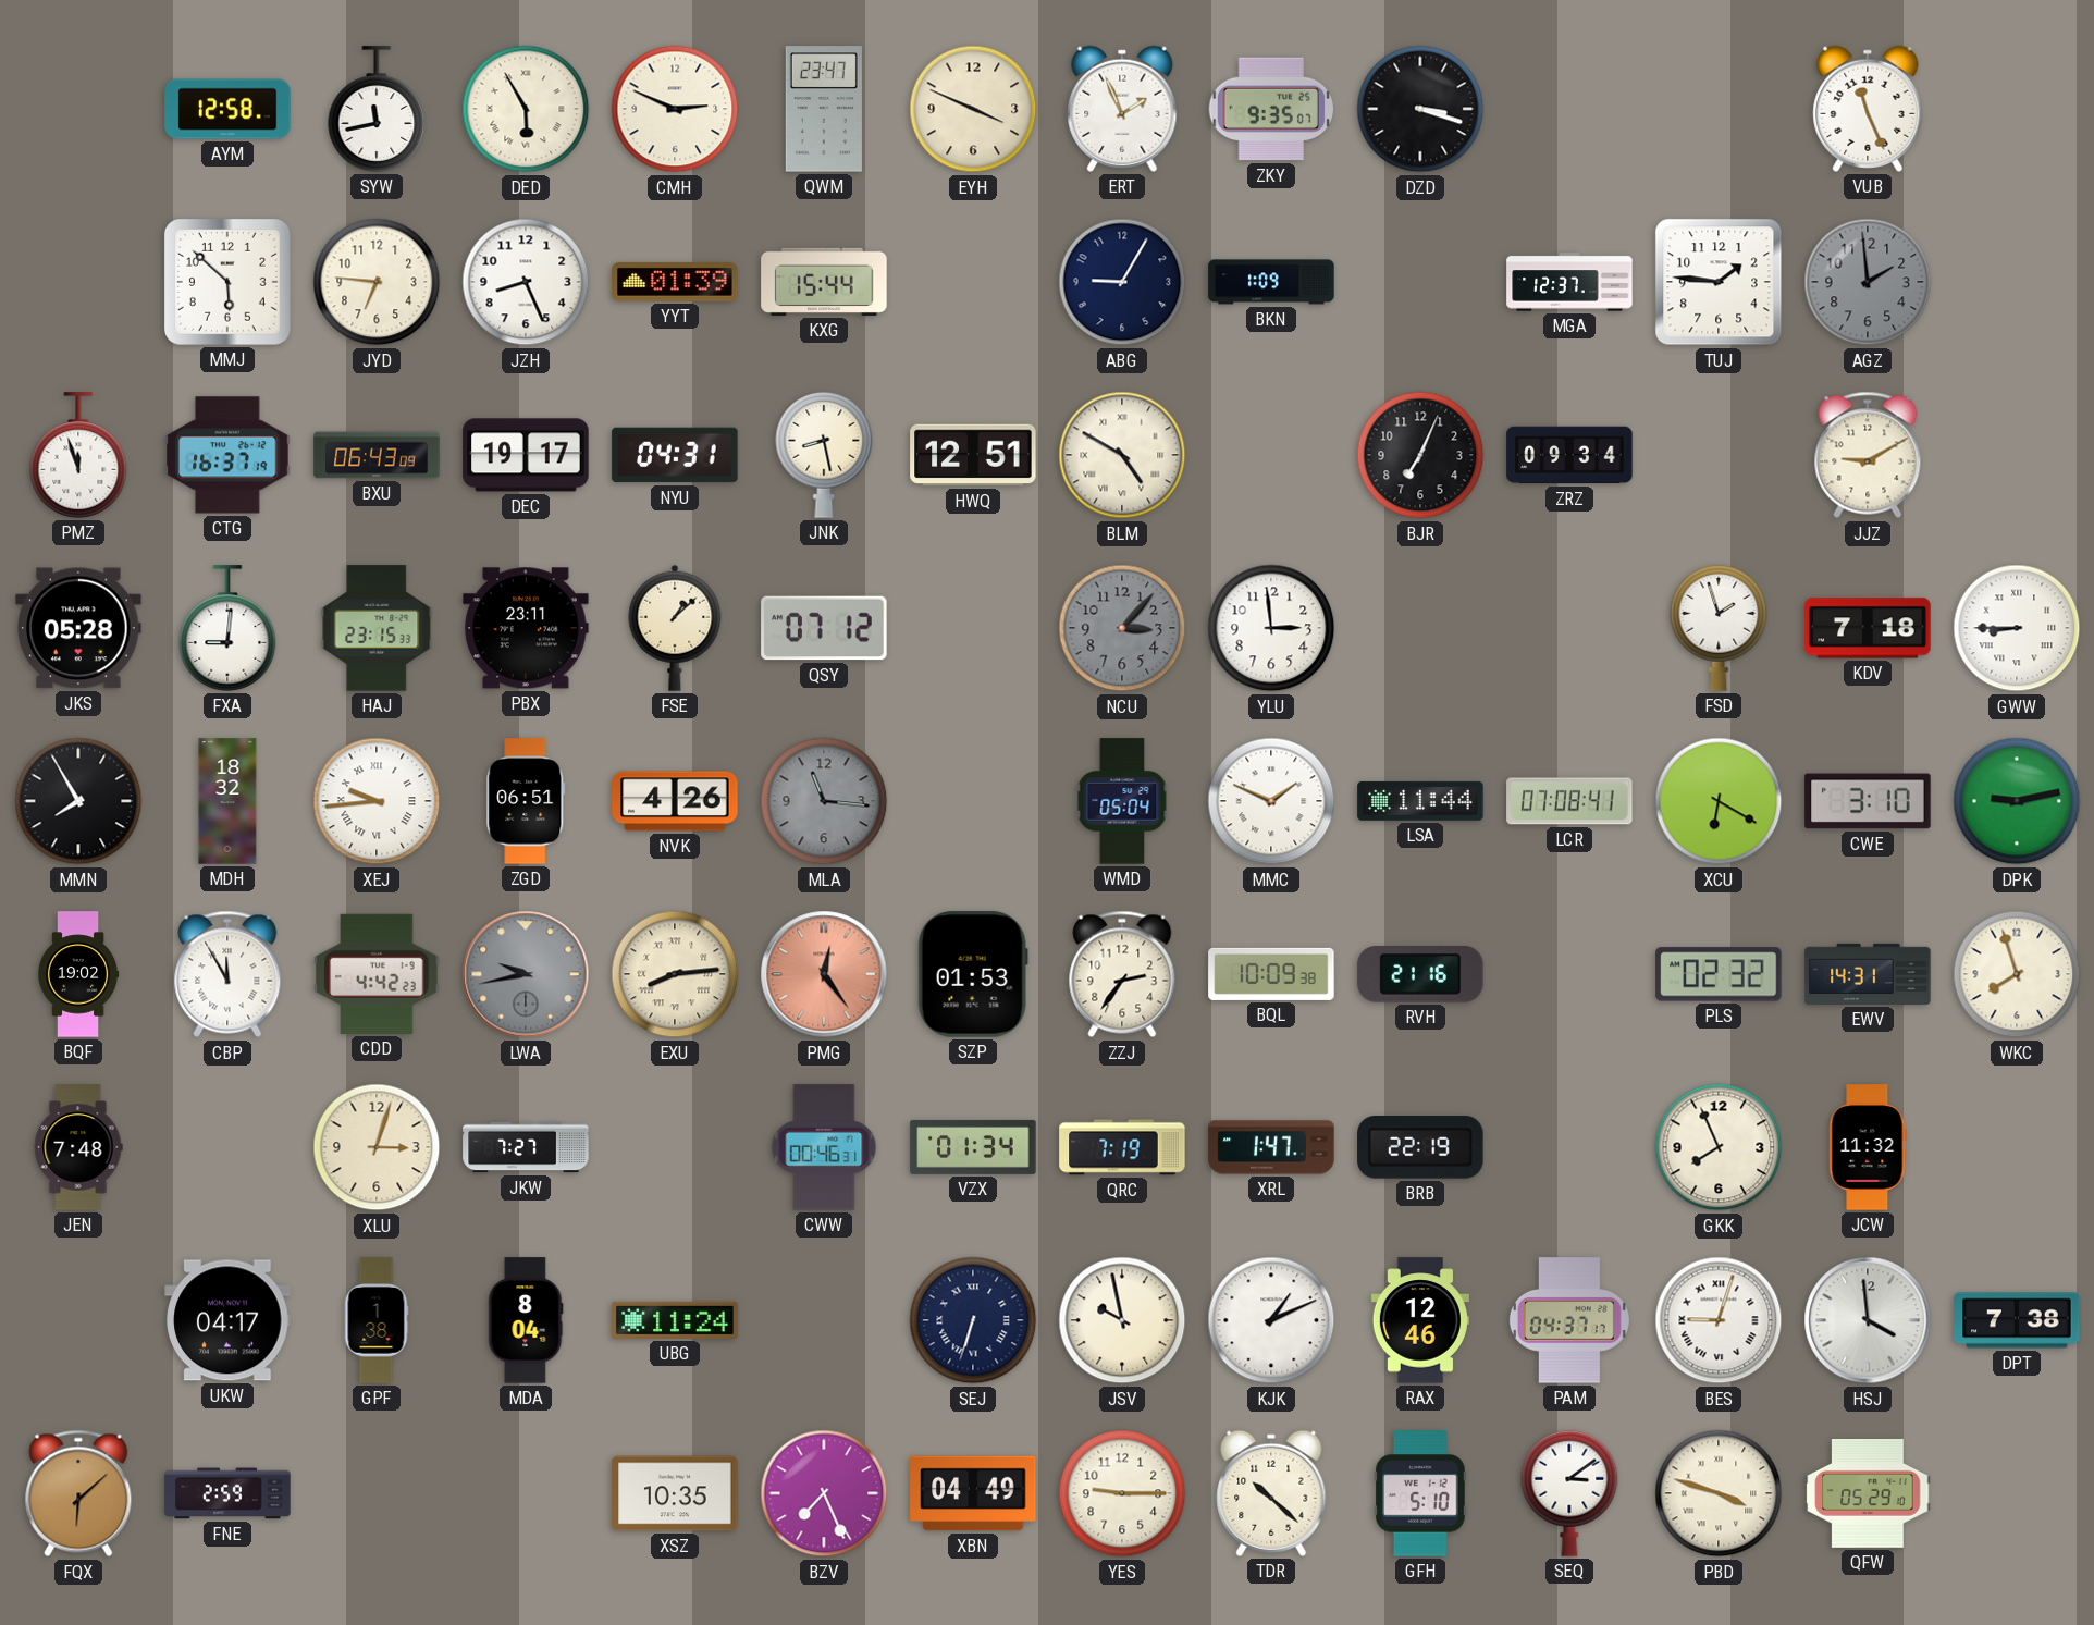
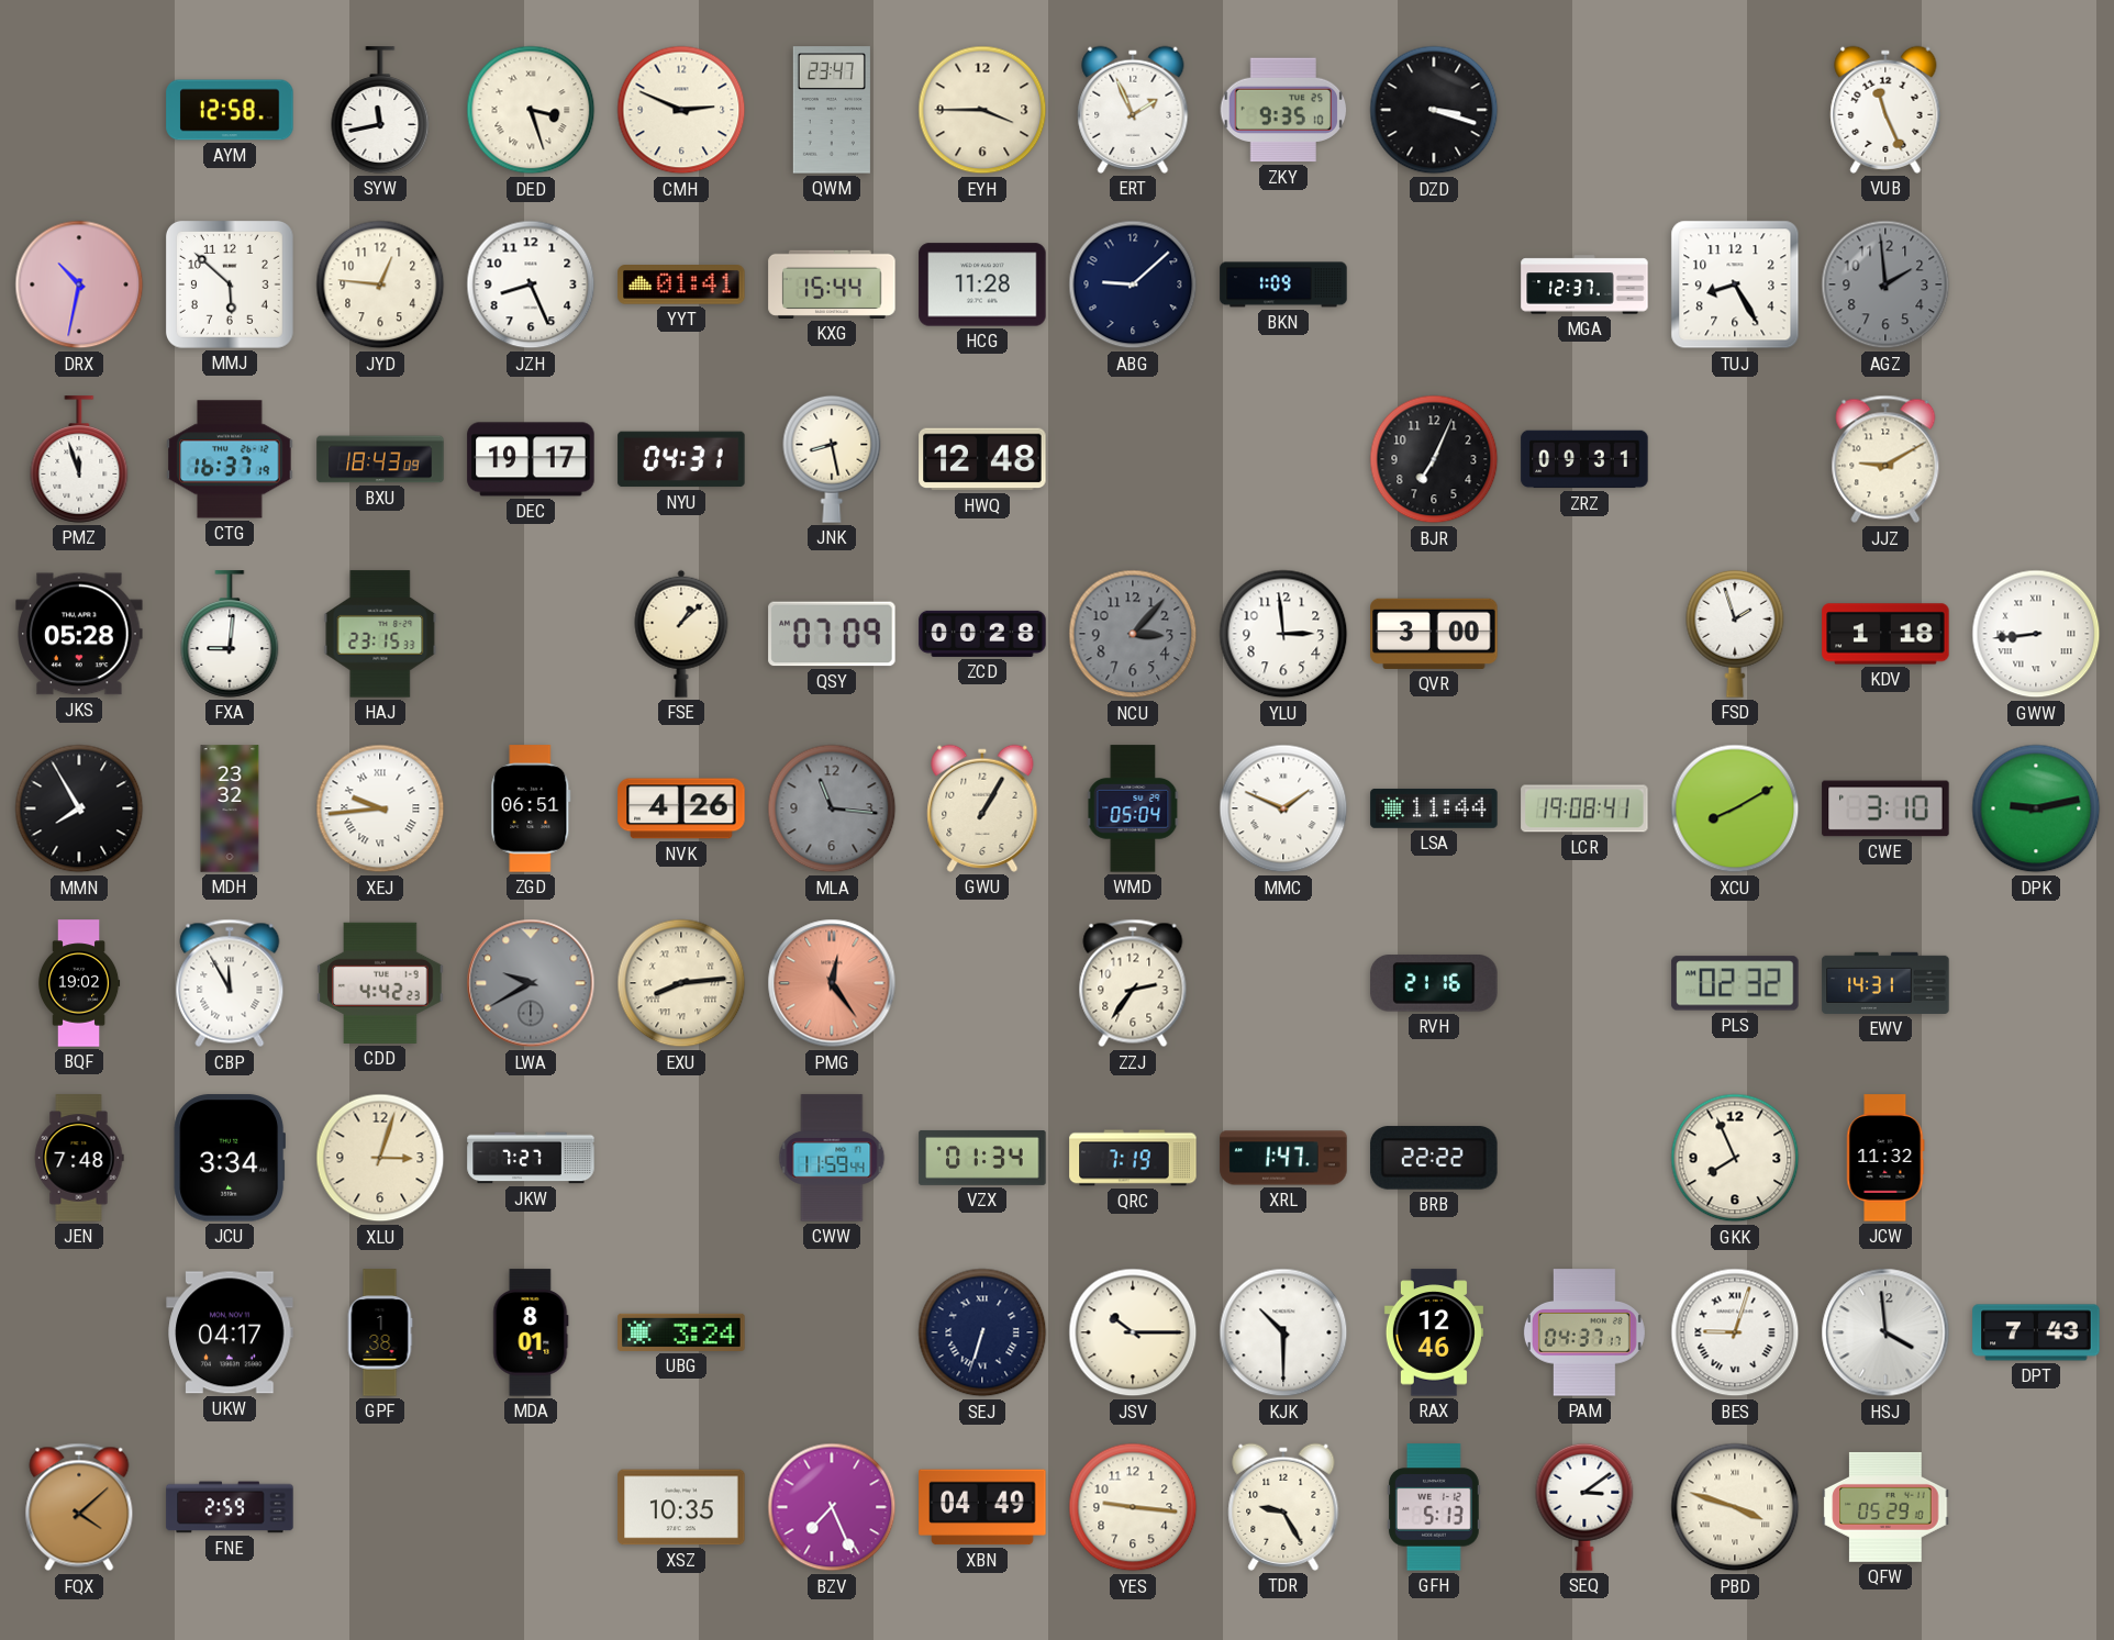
DED: 5:55 -> 3:27 (531, 110)
EYH: 3:49 -> 3:45 (982, 110)
ZKY: 9:35:07 -> 9:35:10 (1283, 110)
DRX: none -> 10:32 (79, 285)
JYD: 6:46 -> 12:46 (380, 285)
YYT: 01:39 -> 01:41 (681, 285)
HCG: none -> 11:28 (982, 285)
ABG: 9:05 -> 9:08 (1133, 285)
TUJ: 1:46 -> 8:25 (1735, 285)
BXU: 06:43 -> 18:43 (380, 459)
HWQ: 12:51 -> 12:48 (982, 459)
BLM: 4:50 -> none (1122, 455)
ZRZ: 09:34 -> 09:31 (1584, 459)
PBX: 23:11 -> none (526, 628)
QSY: 07:12 -> 07:09 (832, 634)
ZCD: none -> 00:28 (982, 634)
QVR: none -> 3:00 (1434, 634)
KDV: 7:18 -> 1:18 (1885, 634)
GWW: 8:45 -> 8:44 (2036, 634)
MDH: 18:32 -> 23:32 (230, 808)
GWU: none -> 1:05 (982, 808)
LCR: 07:08 -> 19:08 (1584, 808)
XCU: 6:20 -> 8:10 (1735, 808)
LWA: 9:43 -> 9:40 (531, 983)
SZP: 01:53 -> none (973, 974)
BQL: 10:09 -> none (1271, 974)
WKC: 7:57 -> none (2017, 974)
JCU: none -> 3:34 (229, 1158)
CWW: 00:46 -> 11:59 (832, 1158)
BRB: 22:19 -> 22:22 (1434, 1158)
MDA: 8:04 -> 8:01 (531, 1332)
UBG: 11:24 -> 3:24 (681, 1332)
JSV: 9:58 -> 10:15 (1133, 1332)
KJK: 1:11 -> 10:30 (1283, 1332)
DPT: 7:38 -> 7:43 (2036, 1332)
FQX: 6:08 -> 4:08 (79, 1507)
YES: 9:15 -> 9:16 (1133, 1507)
TDR: 10:22 -> 9:25 (1283, 1507)
GFH: 5:10 -> 5:13 (1434, 1507)
